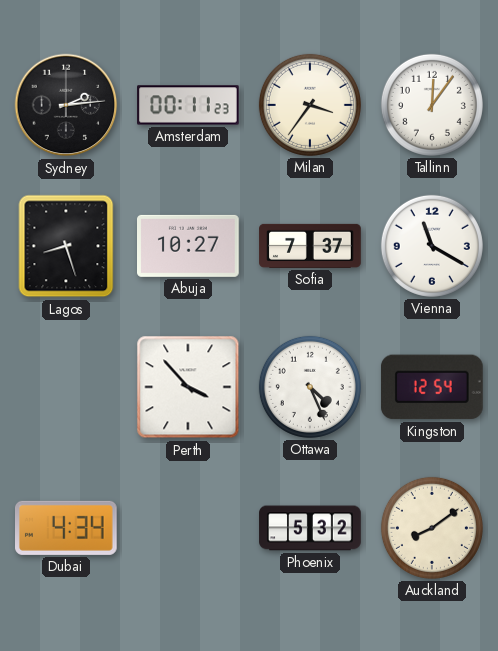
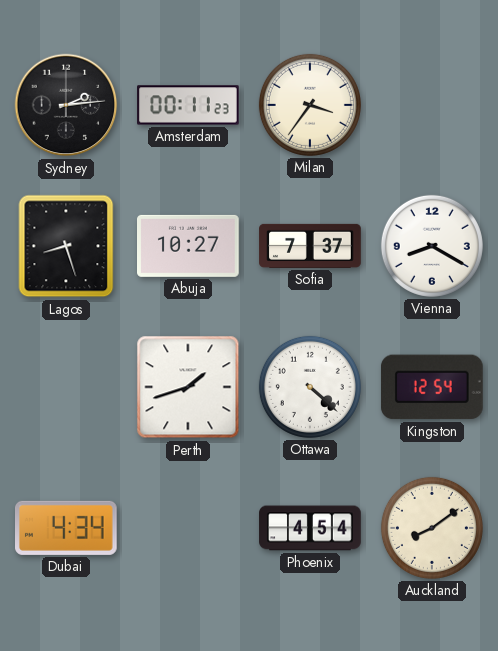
Tallinn: 12:06 -> none (432, 105)
Vienna: 11:20 -> 8:20 (432, 246)
Perth: 3:53 -> 1:42 (188, 387)
Ottawa: 4:26 -> 4:22 (310, 387)
Phoenix: 5:32 -> 4:54 (310, 528)
